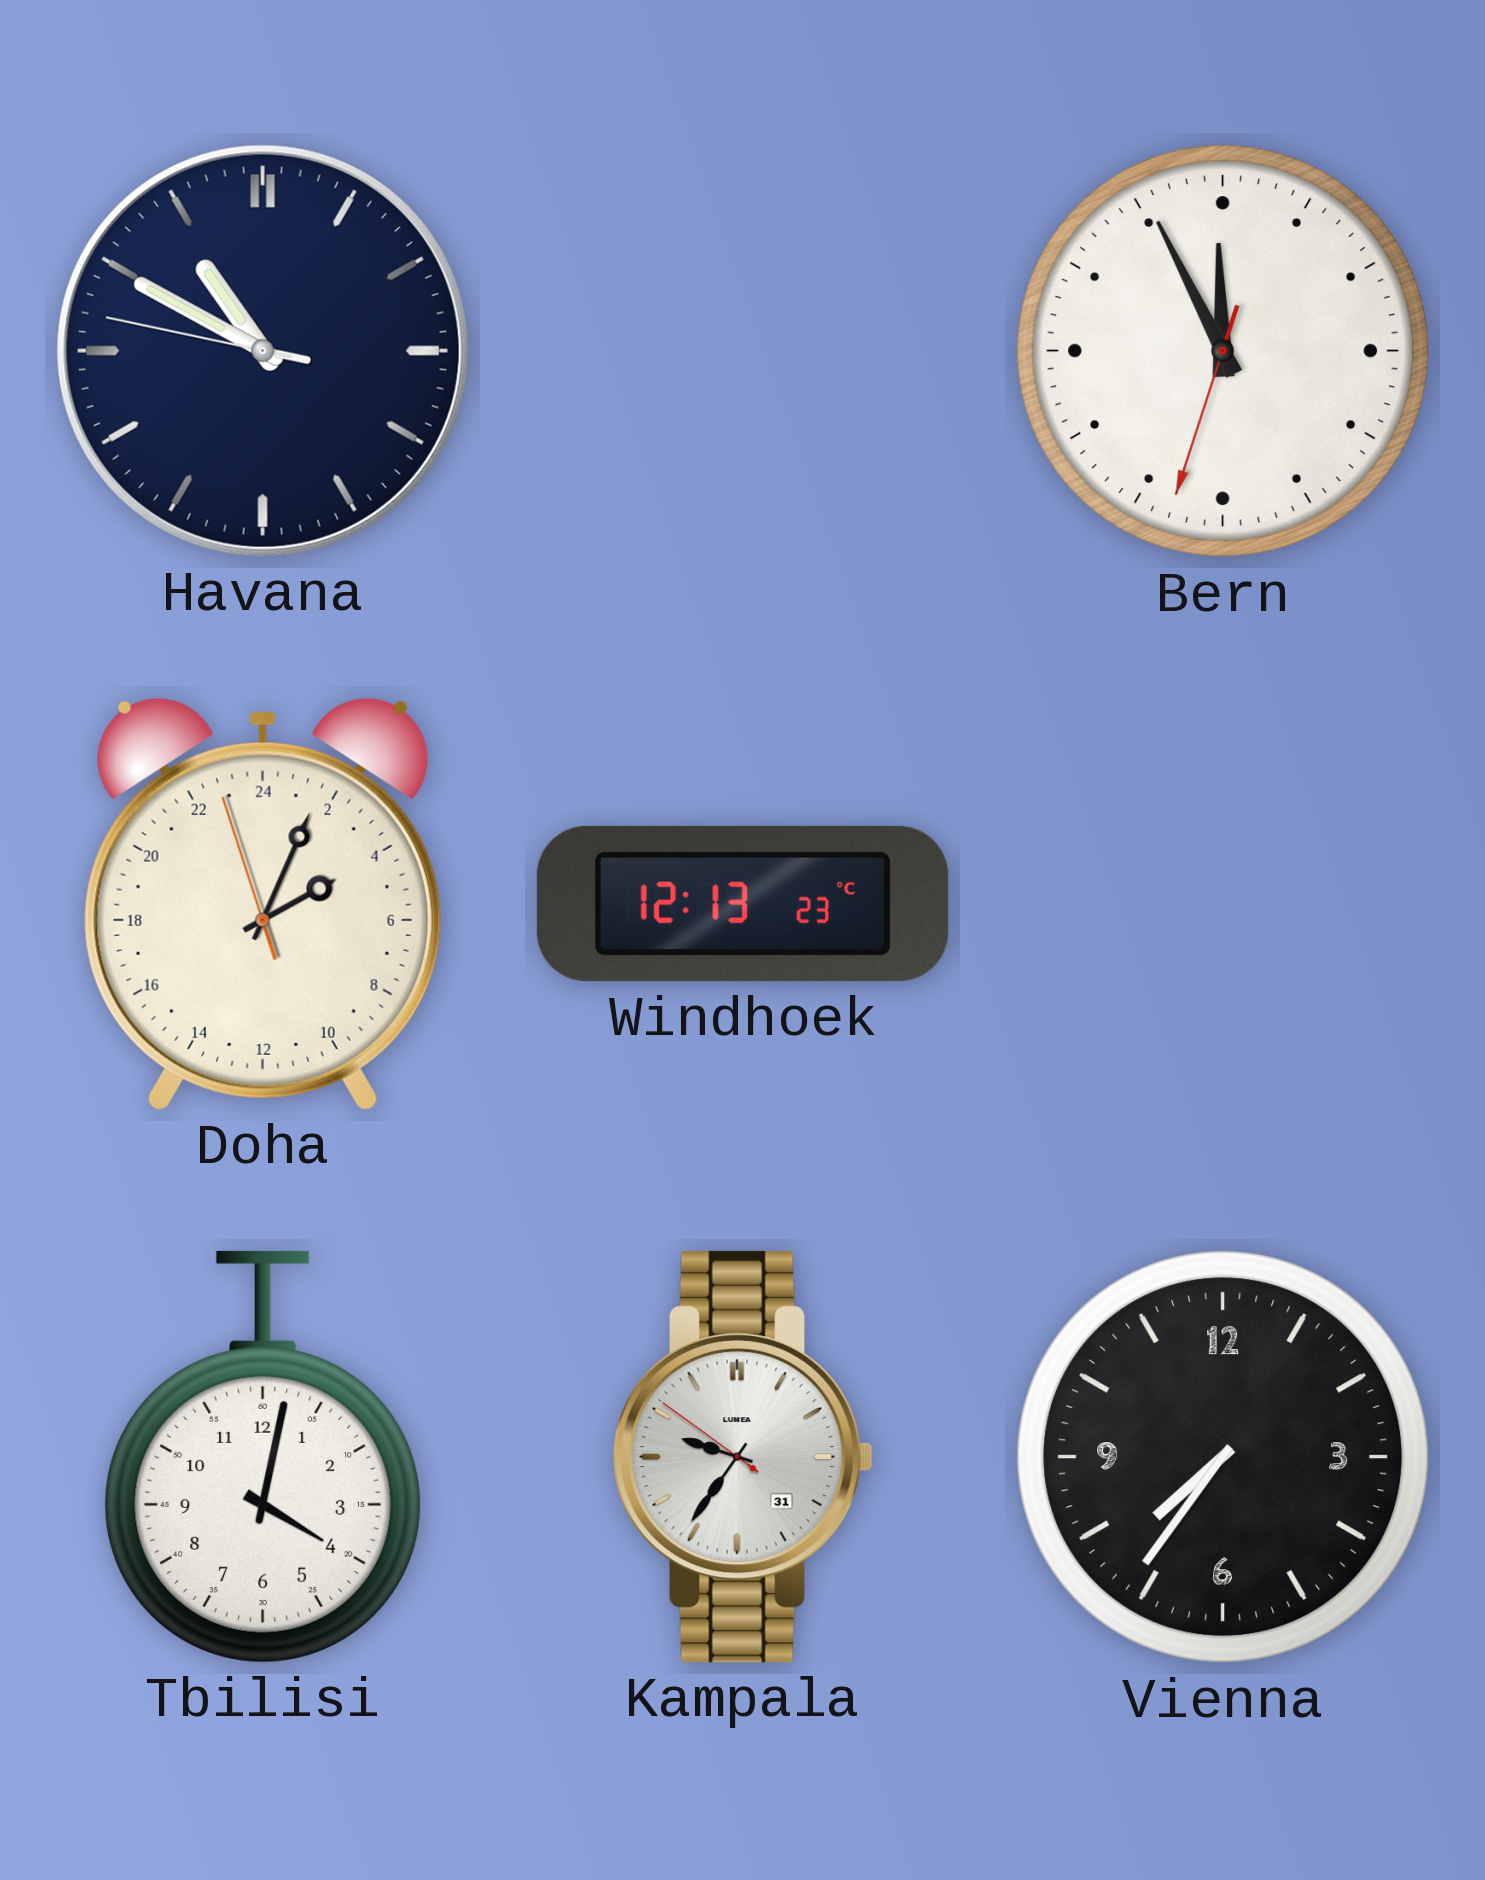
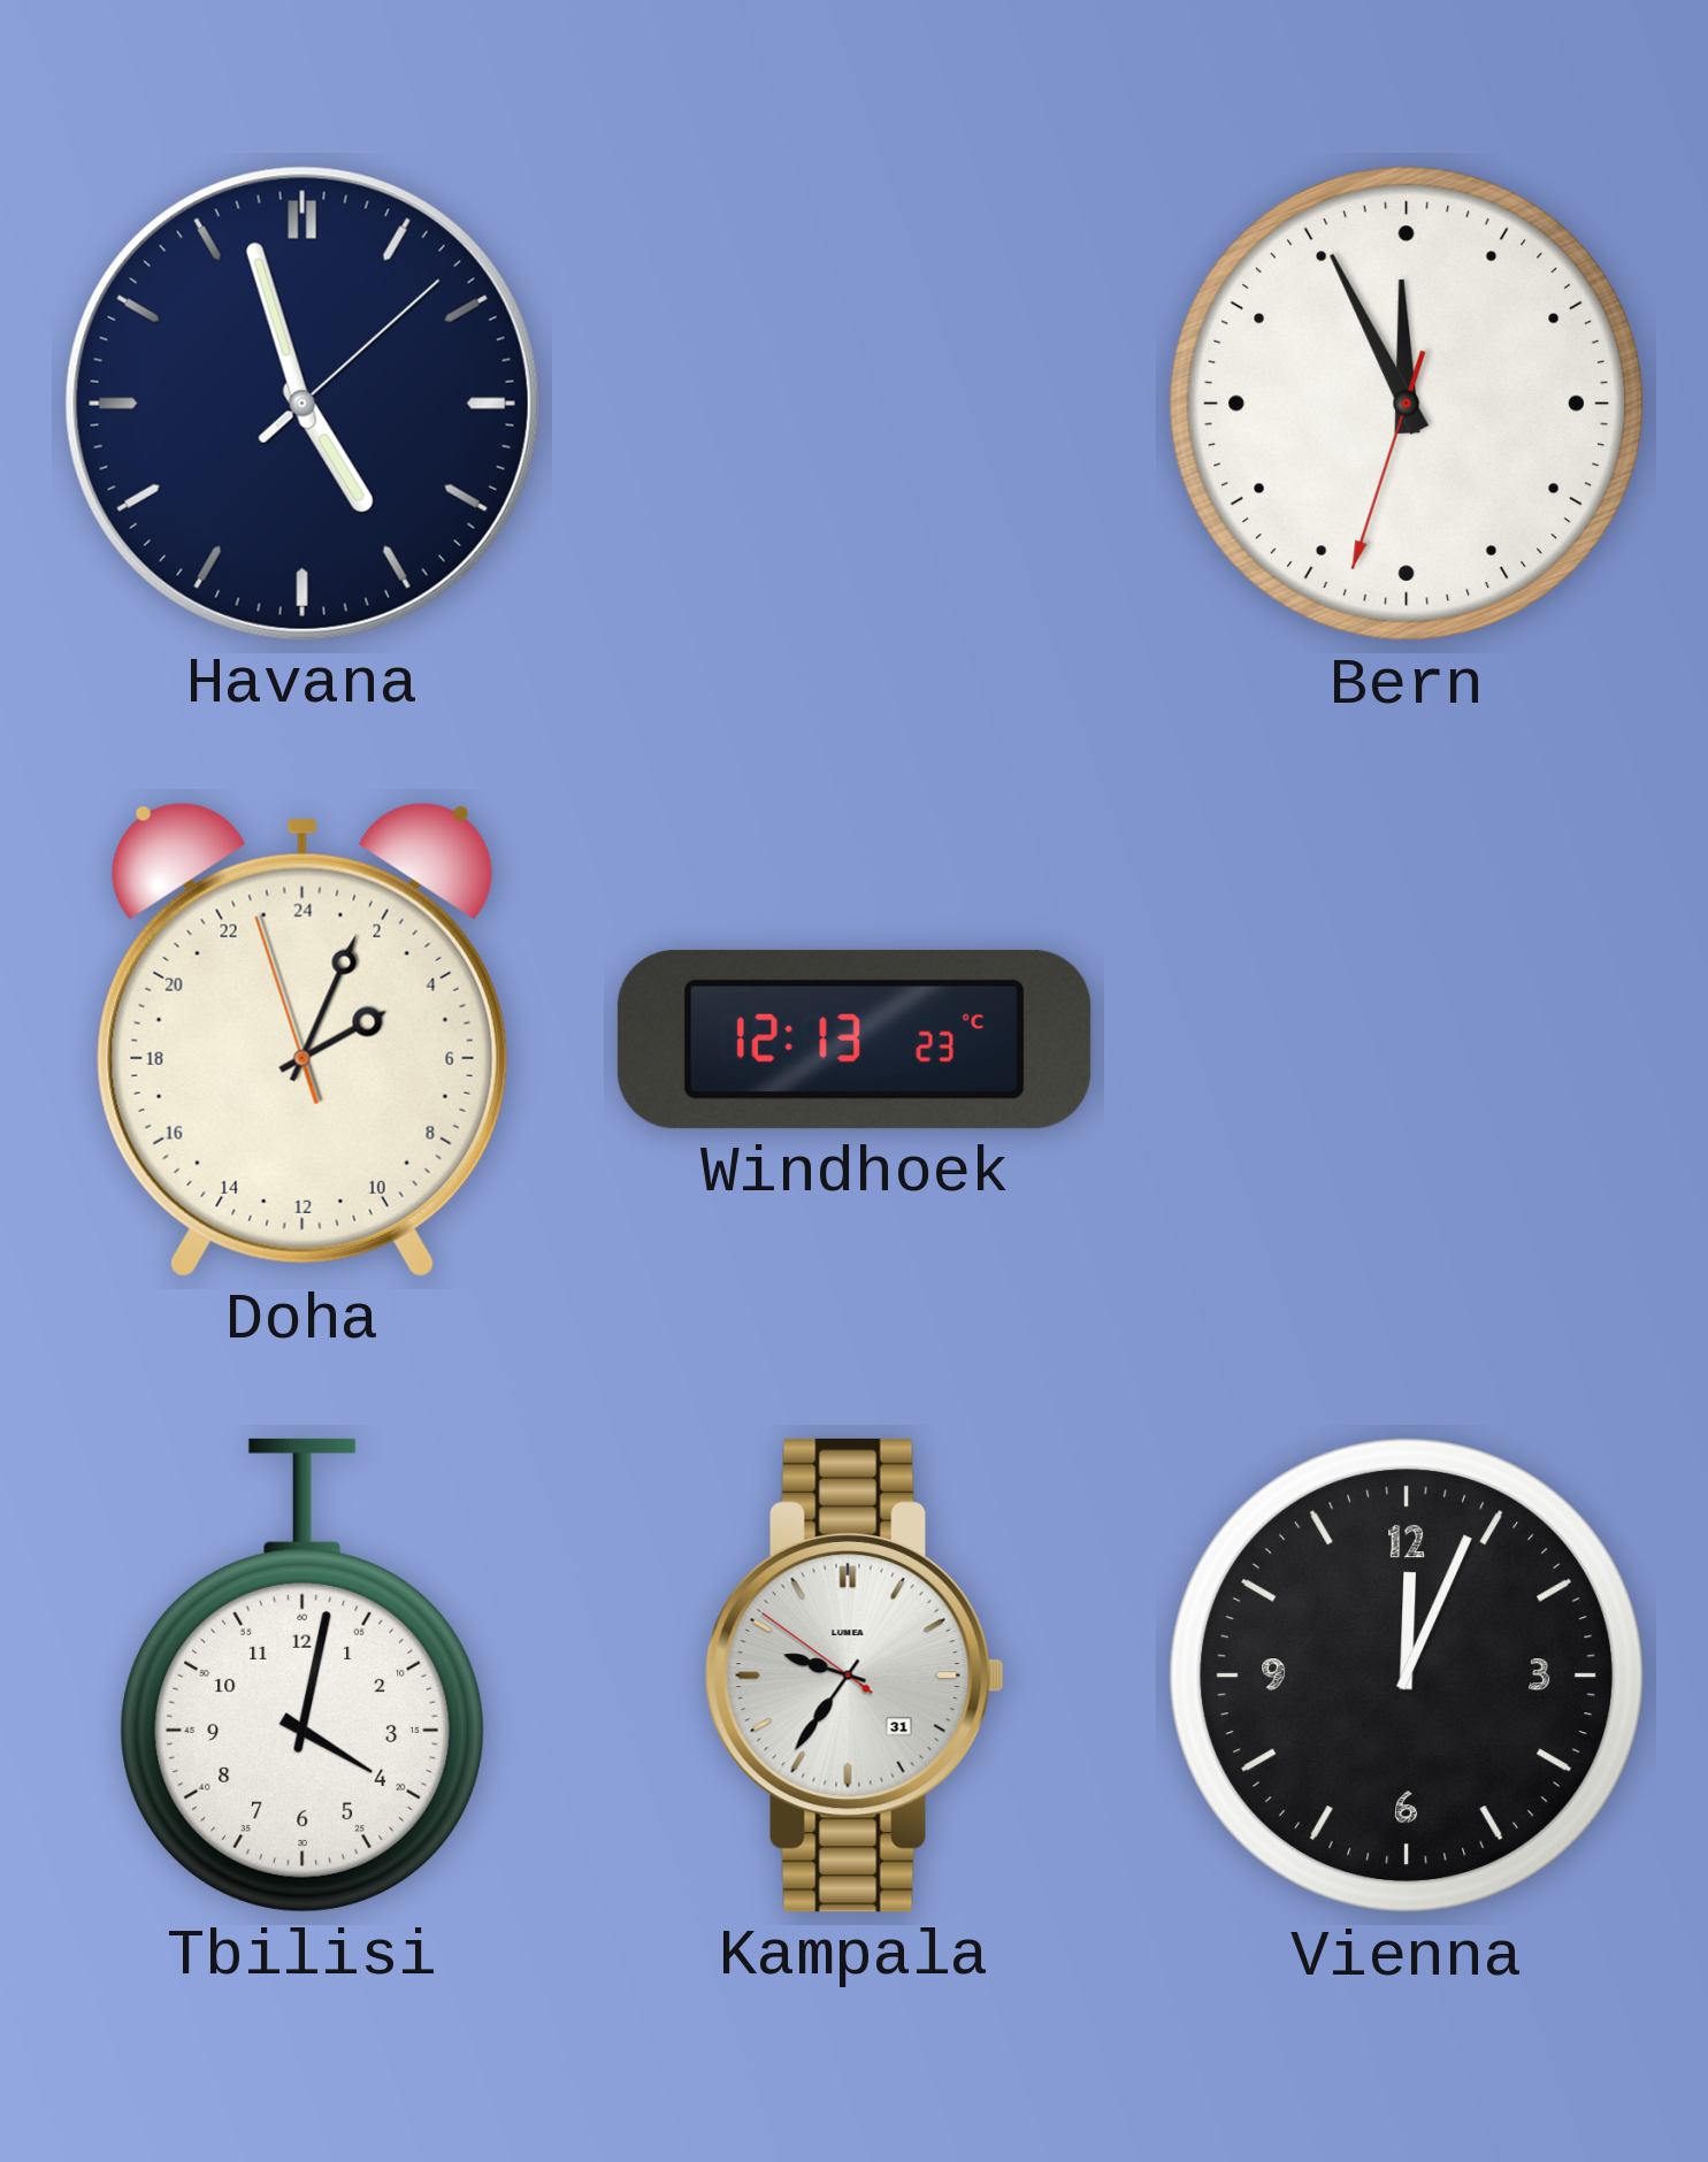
Havana: 10:49 -> 4:57 (302, 404)
Vienna: 7:36 -> 12:04 (1407, 1676)
